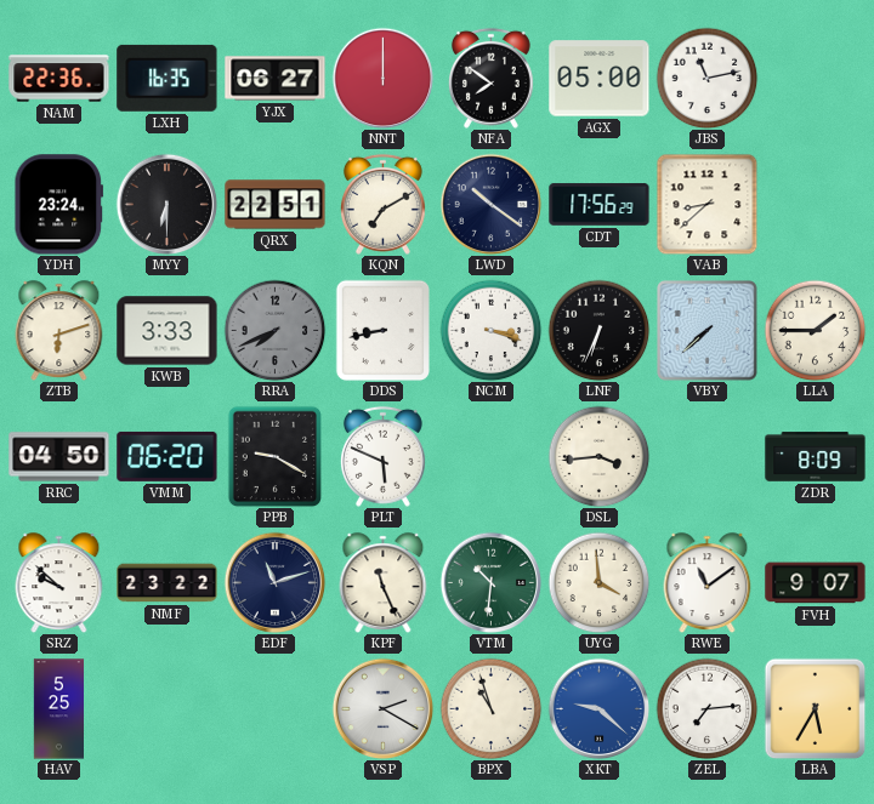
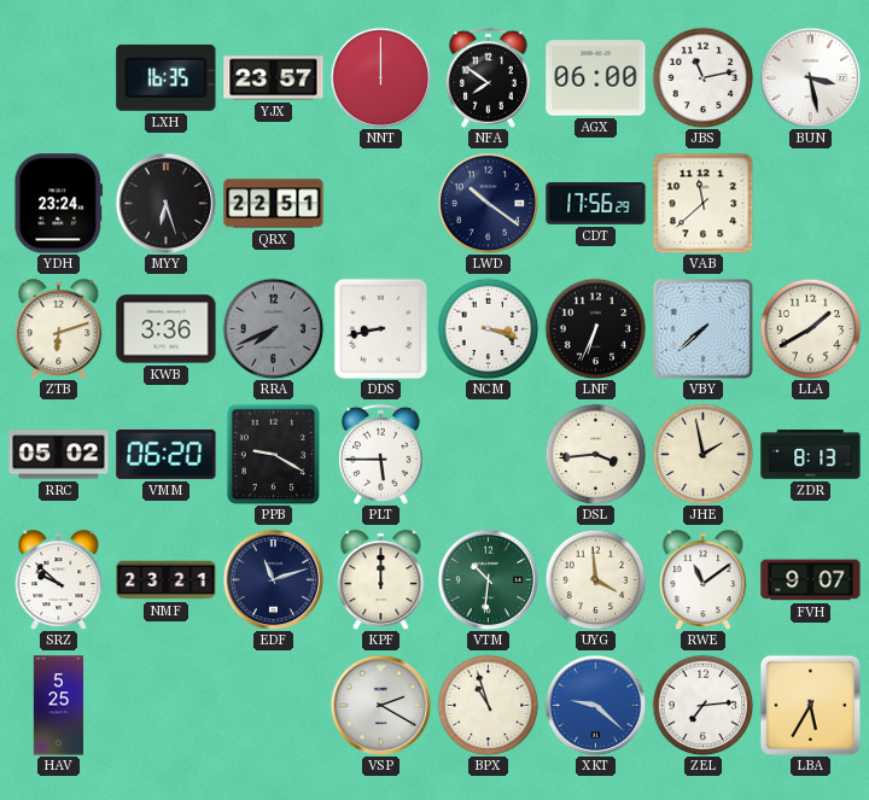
NAM: 22:36 -> none (59, 79)
YJX: 06:27 -> 23:57 (274, 78)
AGX: 05:00 -> 06:00 (596, 78)
BUN: none -> 3:28 (810, 77)
MYY: 6:30 -> 6:27 (165, 203)
KQN: 7:10 -> none (382, 204)
VAB: 8:38 -> 11:38 (702, 203)
KWB: 3:33 -> 3:36 (167, 329)
LLA: 1:45 -> 1:40 (810, 328)
RRC: 04:50 -> 05:02 (59, 455)
PLT: 5:49 -> 5:45 (380, 454)
JHE: none -> 1:58 (702, 454)
ZDR: 8:09 -> 8:13 (811, 455)
NMF: 23:22 -> 23:21 (167, 580)
KPF: 11:26 -> 12:00 (381, 580)
